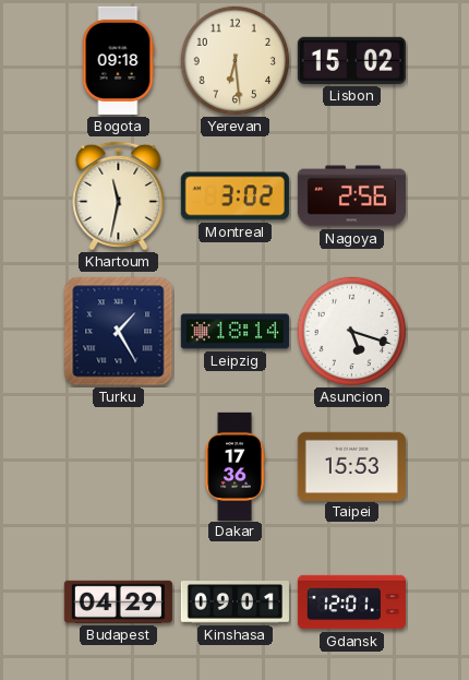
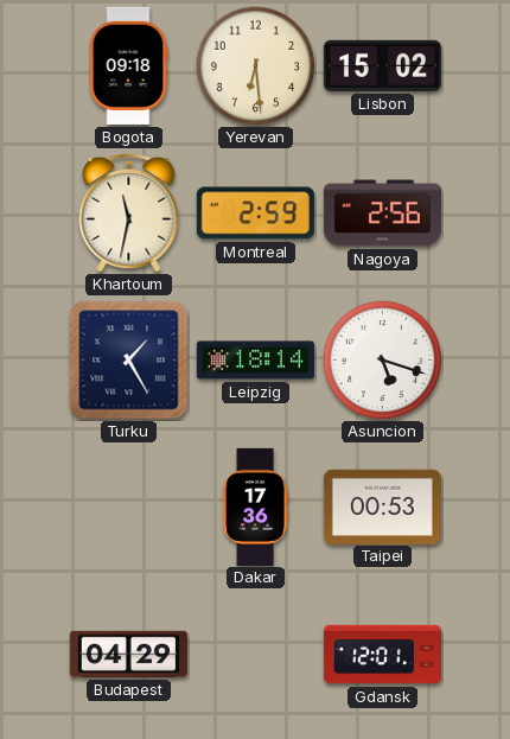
Montreal: 3:02 -> 2:59 (255, 214)
Taipei: 15:53 -> 00:53 (382, 507)
Kinshasa: 09:01 -> none (234, 603)
